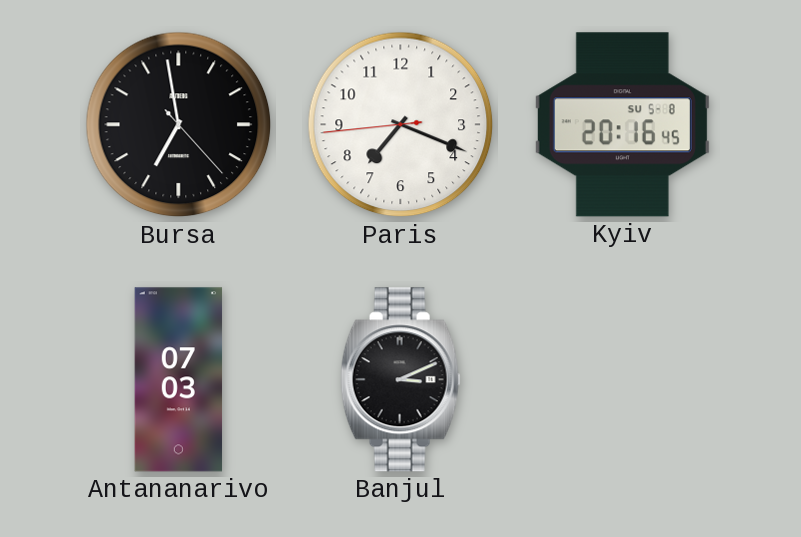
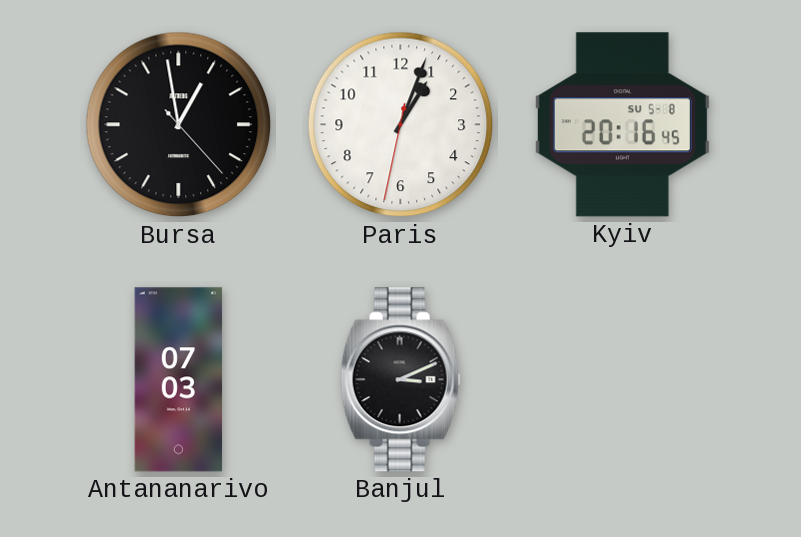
Bursa: 6:58 -> 12:58 (179, 125)
Paris: 7:18 -> 1:03 (401, 125)
